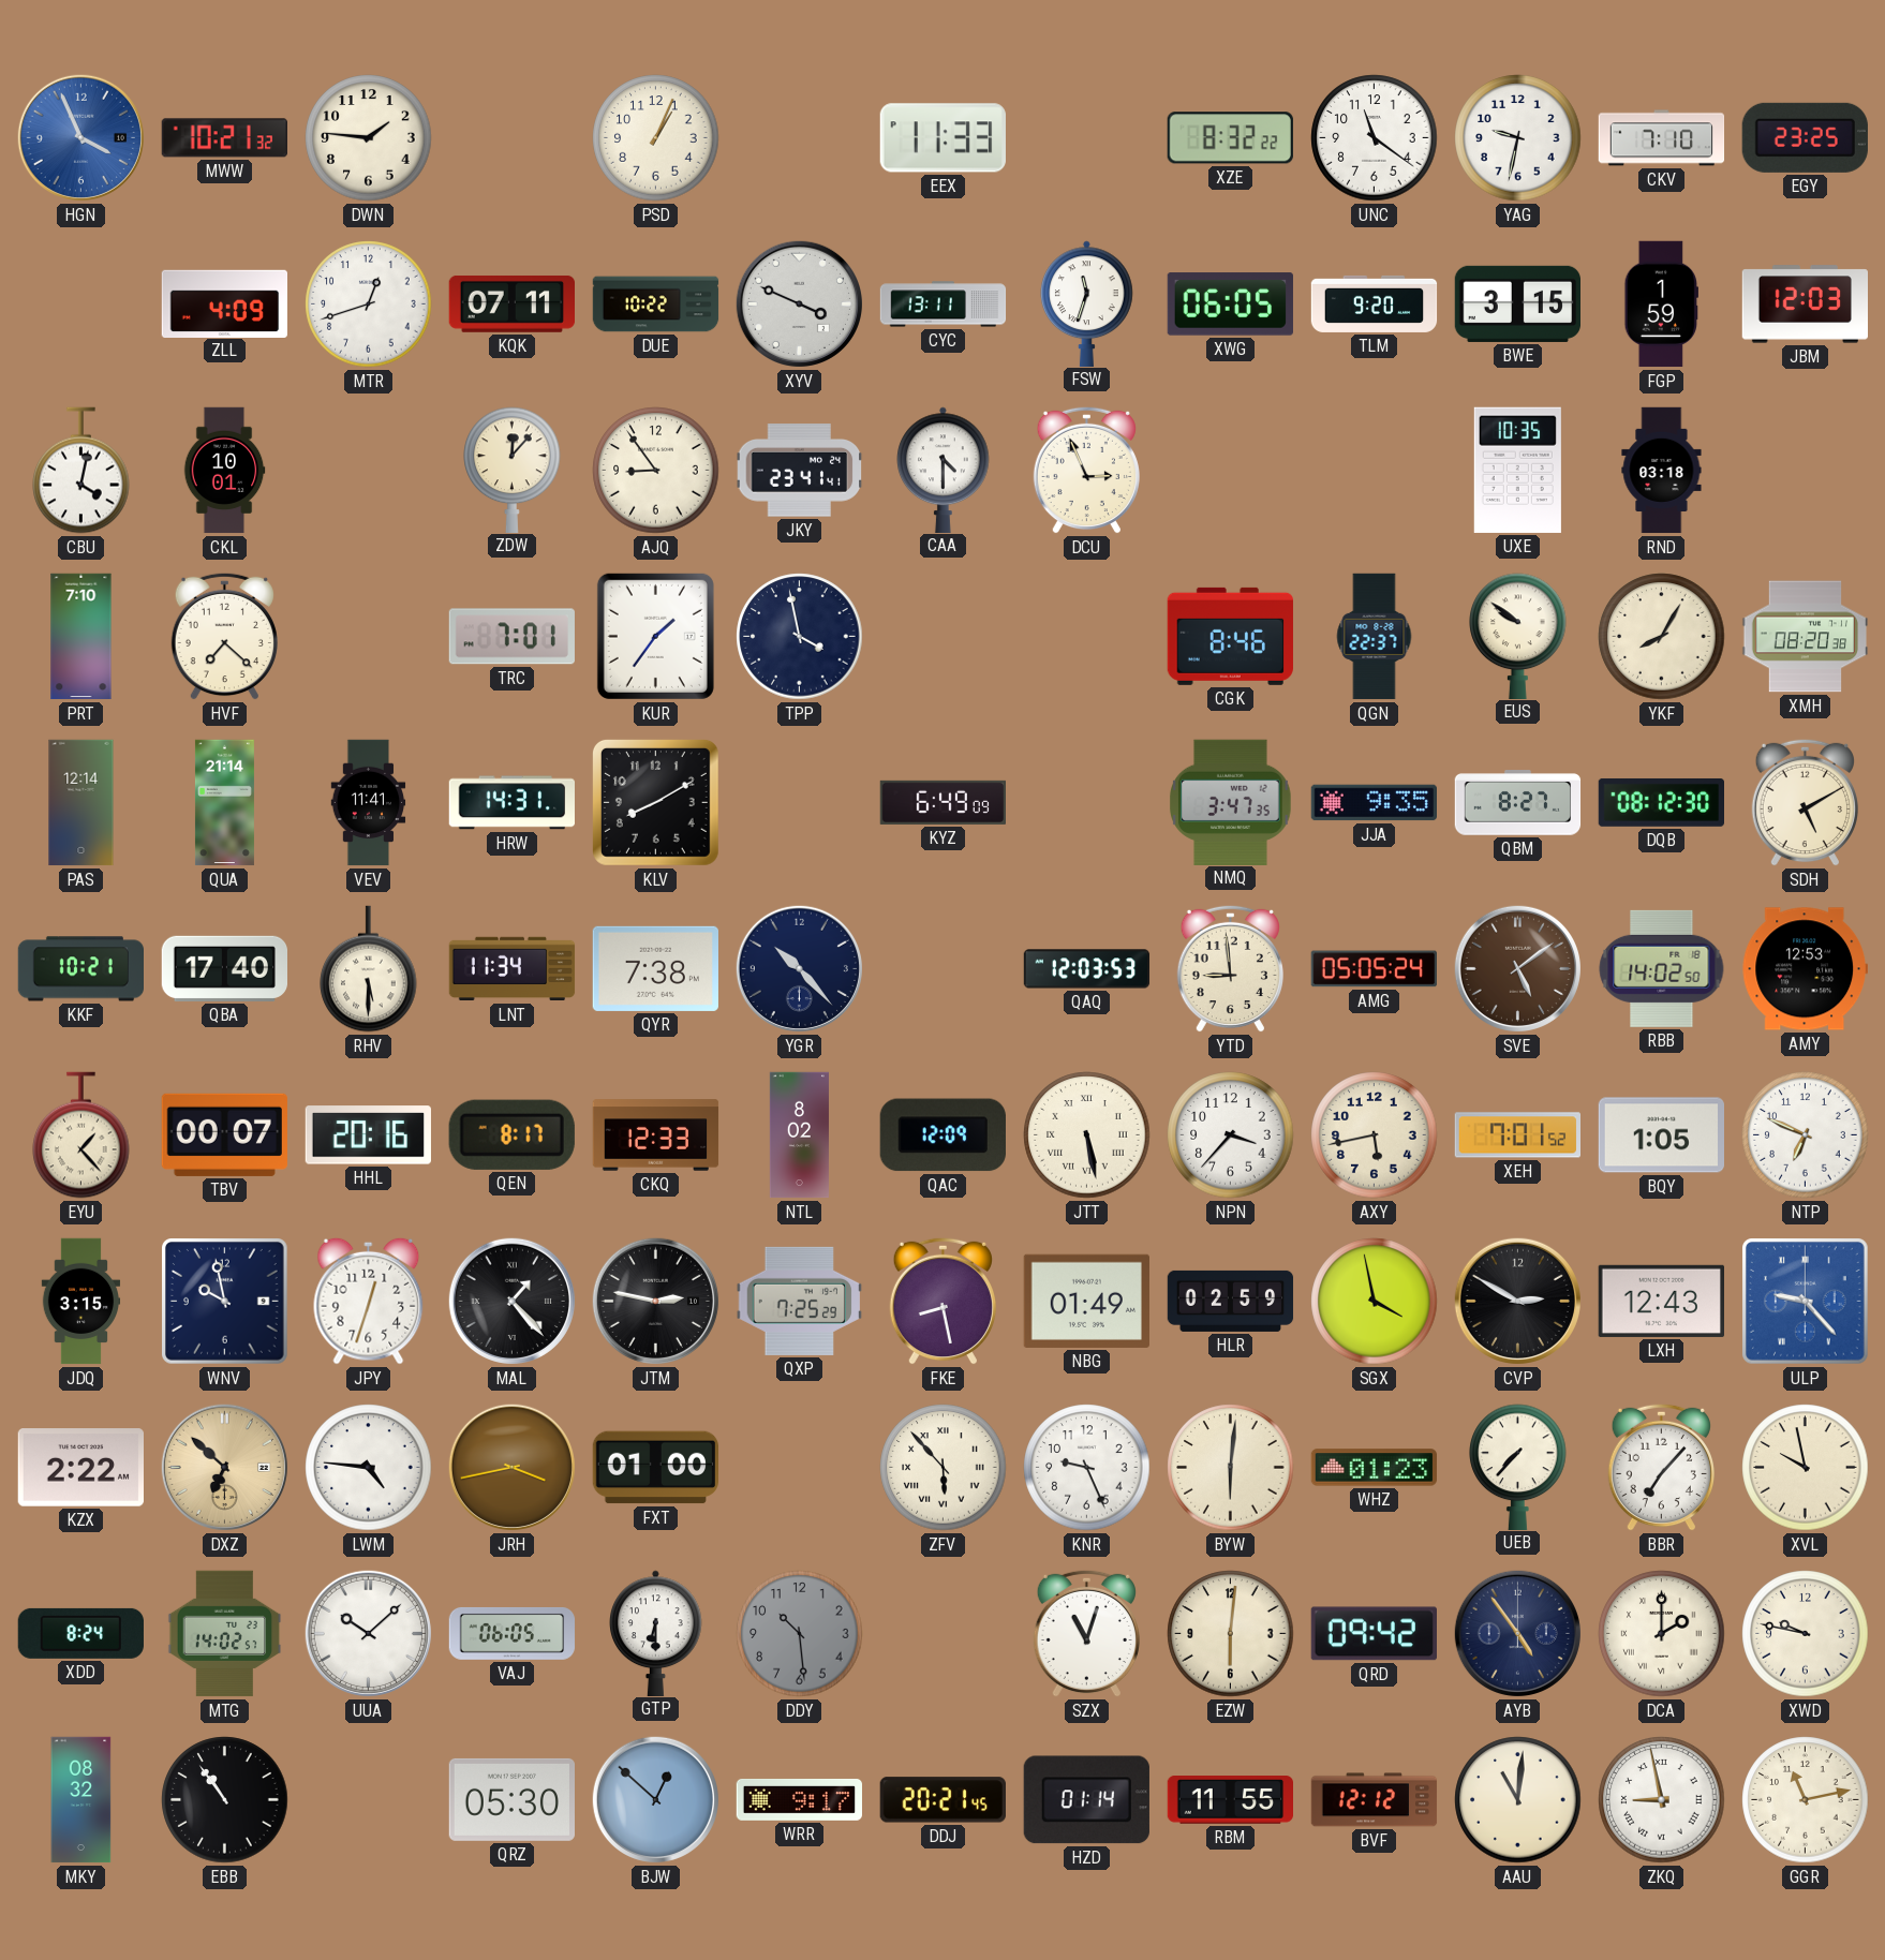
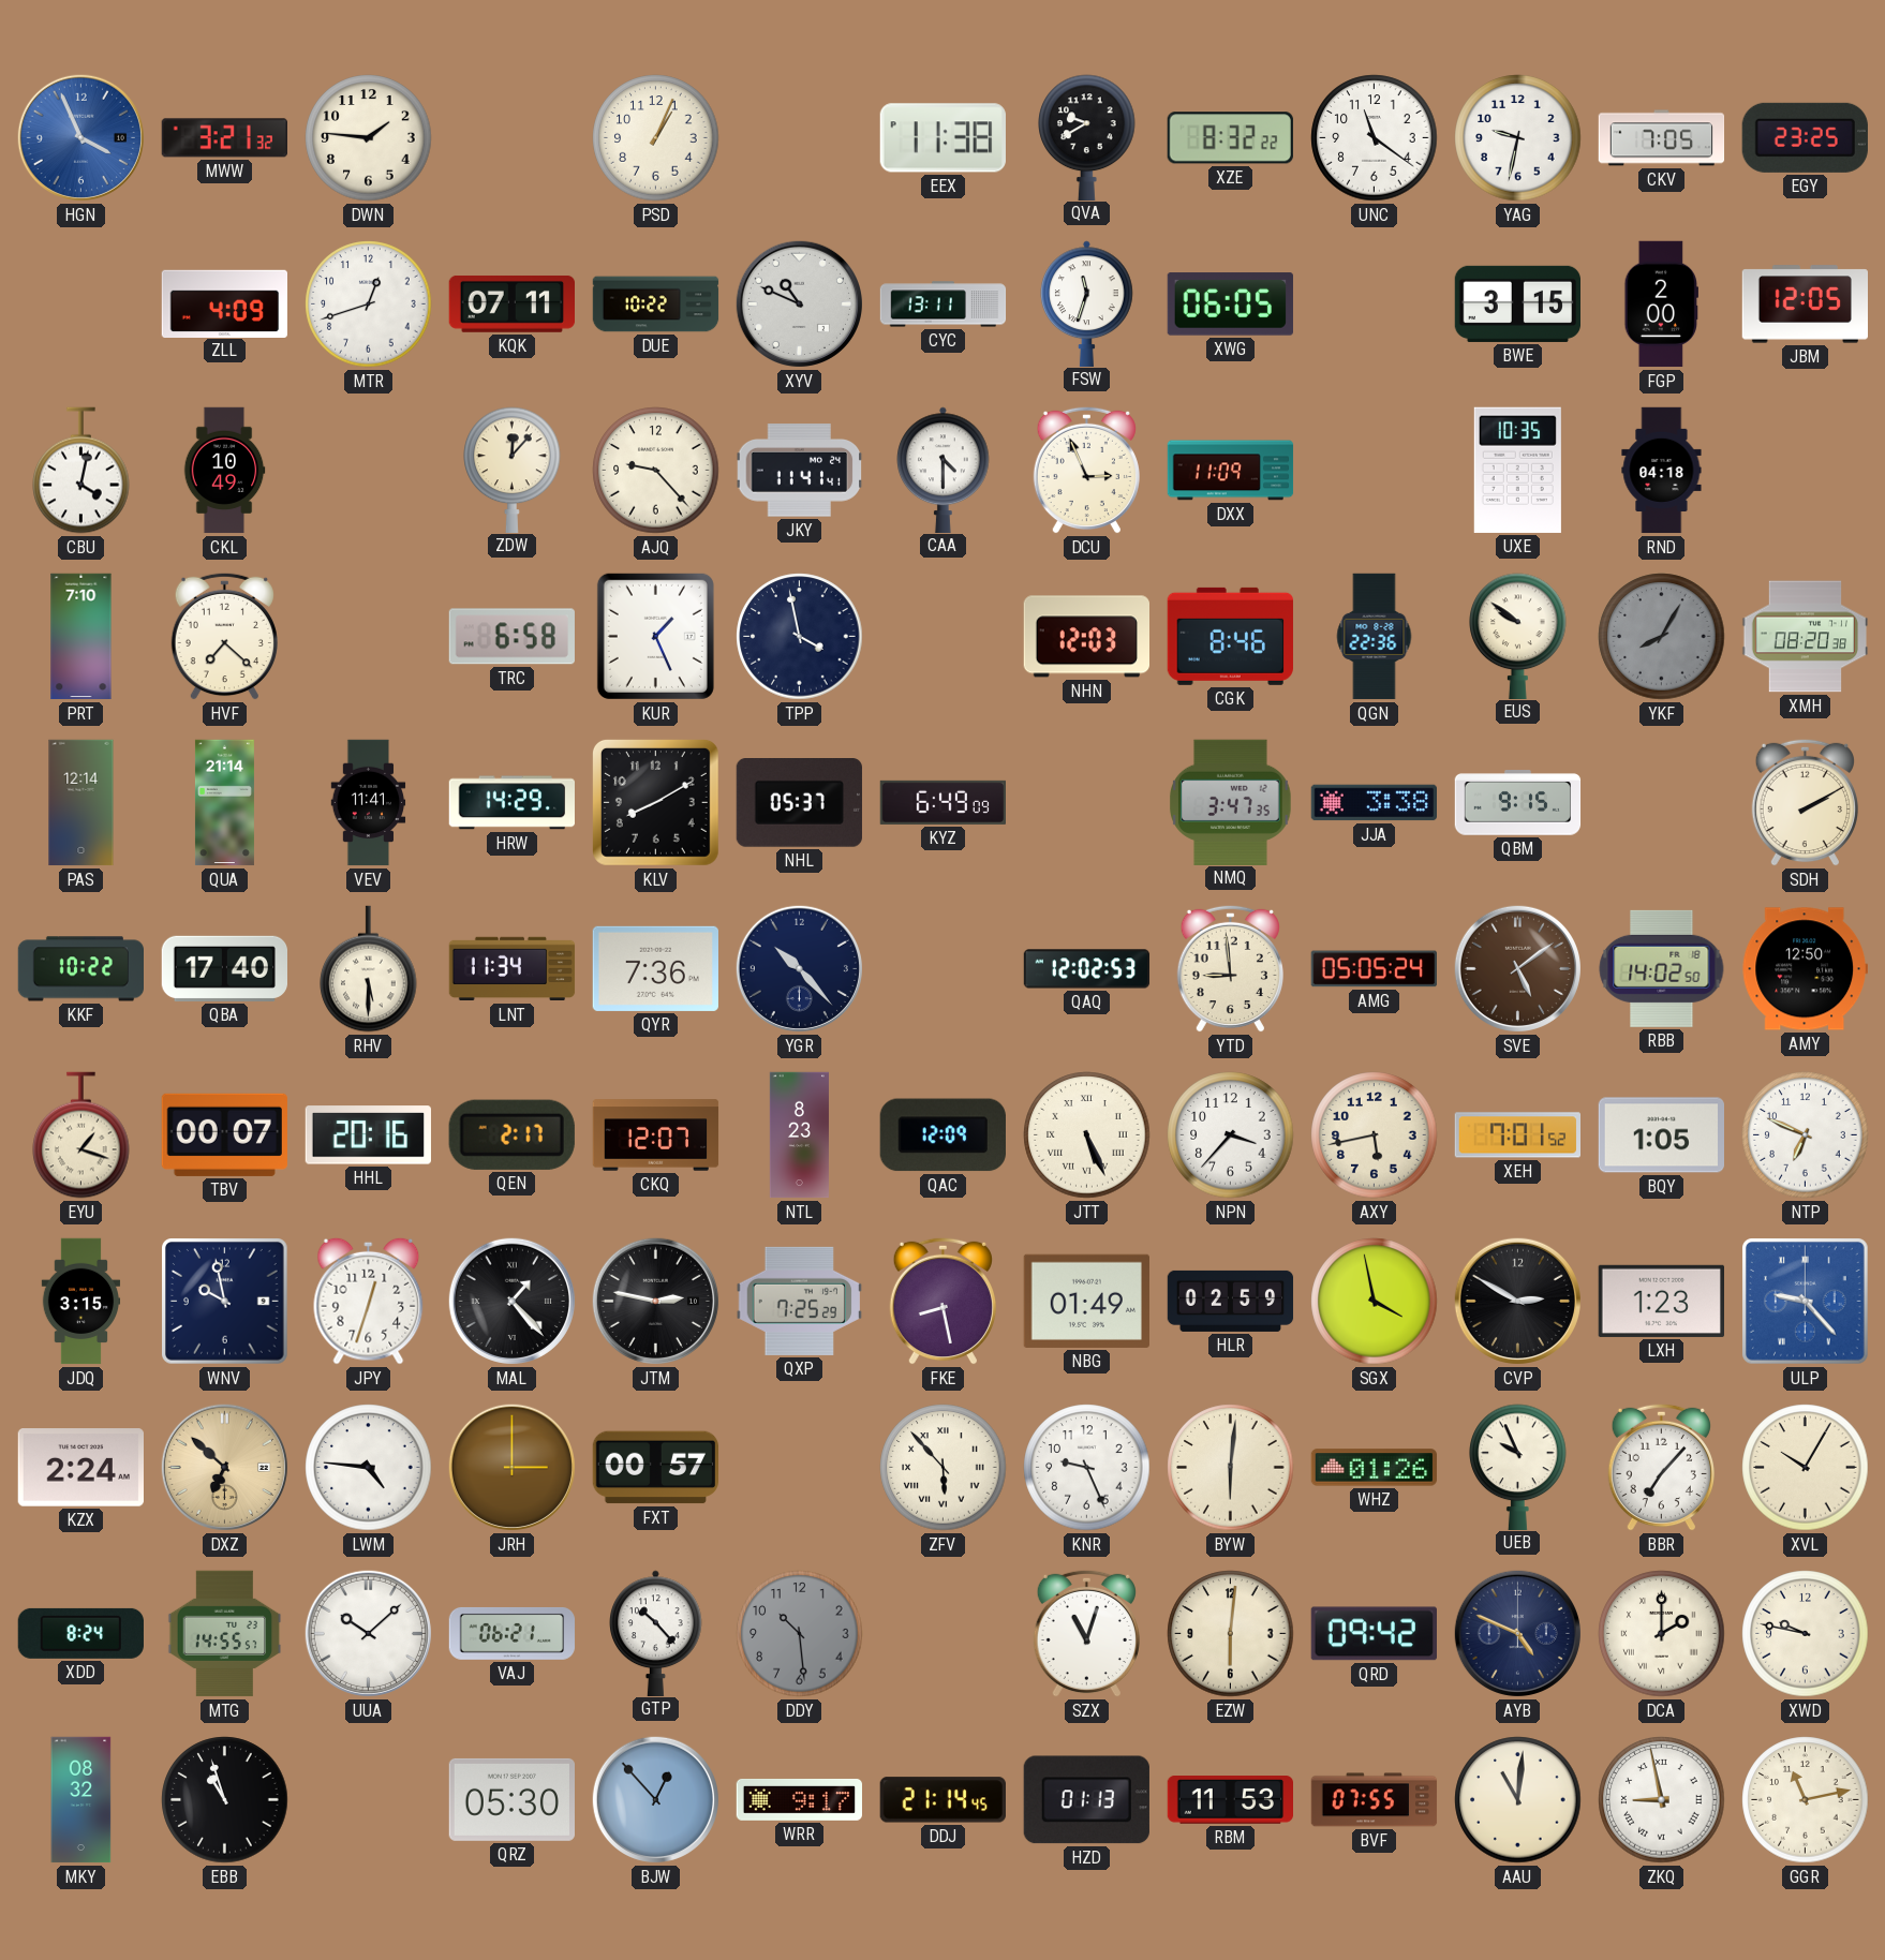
MWW: 10:21 -> 3:21 (224, 138)
EEX: 11:33 -> 11:38 (942, 138)
QVA: none -> 9:40 (1087, 137)
CKV: 7:10 -> 7:05 (1662, 138)
XYV: 3:49 -> 10:49 (799, 303)
TLM: 9:20 -> none (1375, 303)
FGP: 1:59 -> 2:00 (1661, 305)
JBM: 12:03 -> 12:05 (1805, 305)
CKL: 10:01 -> 10:49 (224, 471)
AJQ: 8:54 -> 9:23 (656, 471)
JKY: 23:41 -> 11:41 (800, 471)
DXX: none -> 11:09 (1231, 471)
RND: 03:18 -> 04:18 (1662, 471)
TRC: 7:01 -> 6:58 (511, 637)
KUR: 1:36 -> 1:26 (655, 636)
NHN: none -> 12:03 (1086, 637)
QGN: 22:37 -> 22:36 (1375, 637)
YKF dial: cream -> grey (1662, 637)
HRW: 14:31 -> 14:29 (511, 803)
NHL: none -> 05:37 (799, 803)
JJA: 9:35 -> 3:38 (1374, 803)
QBM: 8:27 -> 9:15 (1518, 803)
DQB: 08:12 -> none (1661, 802)
SDH: 5:10 -> 2:10 (1805, 802)
KKF: 10:21 -> 10:22 (80, 969)
QYR: 7:38 -> 7:36 (655, 968)
QAQ: 12:03 -> 12:02 (1087, 969)
AMY: 12:53 -> 12:50 (1805, 969)
EYU: 1:23 -> 1:18 (81, 1135)
QEN: 8:17 -> 2:17 (511, 1134)
CKQ: 12:33 -> 12:07 (656, 1135)
NTL: 8:02 -> 8:23 (799, 1135)
JTT: 5:28 -> 5:26 (1087, 1135)
LXH: 12:43 -> 1:23 (1661, 1301)
KZX: 2:22 -> 2:24 (80, 1468)
JRH: 3:43 -> 3:00 (511, 1467)
FXT: 01:00 -> 00:57 (655, 1468)
WHZ: 01:23 -> 01:26 (1375, 1468)
UEB: 7:37 -> 9:56 (1518, 1467)
XVL: 9:58 -> 10:05 (1806, 1468)
MTG: 14:02 -> 14:55 (225, 1634)
VAJ: 06:05 -> 06:21 (513, 1633)
GTP: 6:30 -> 10:23 (656, 1633)
AYB: 4:54 -> 4:49 (1517, 1633)
EBB: 10:54 -> 10:57 (225, 1800)
BJW: 12:52 -> 12:53 (655, 1799)
DDJ: 20:21 -> 21:14 (942, 1800)
HZD: 01:14 -> 01:13 (1086, 1800)
RBM: 11:55 -> 11:53 (1230, 1800)
BVF: 12:12 -> 07:55 (1375, 1800)
